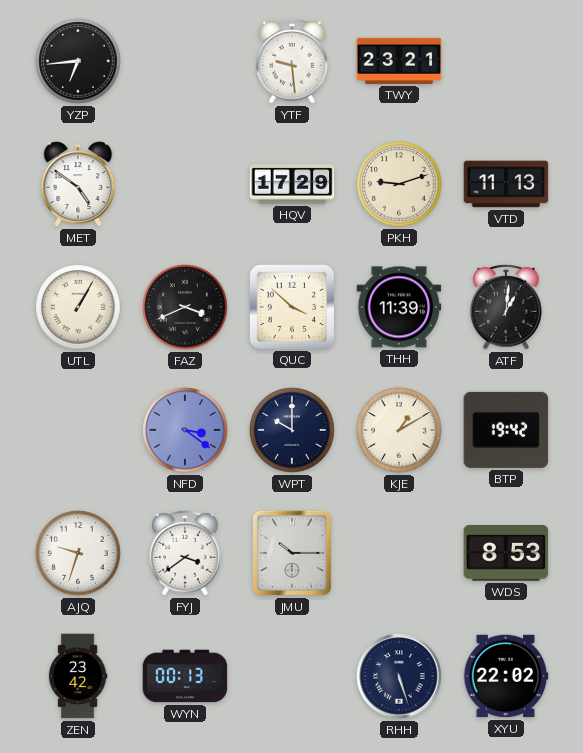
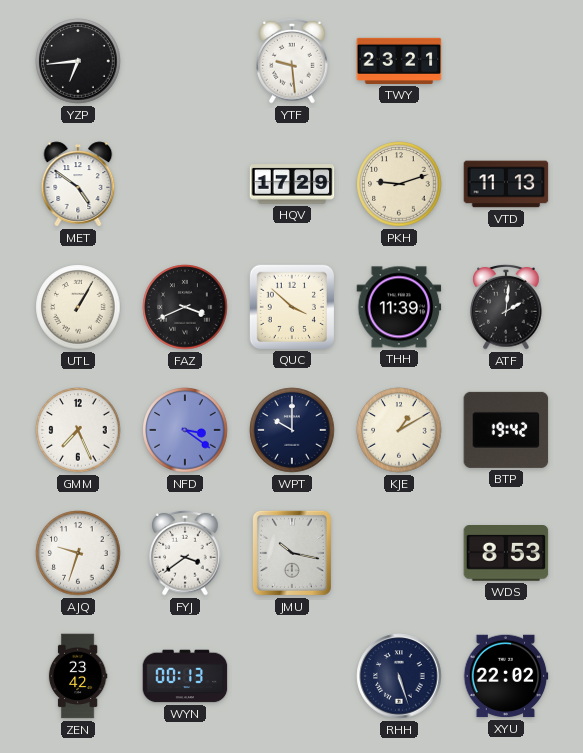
ATF: 1:01 -> 2:01 (506, 307)
GMM: none -> 7:26 (78, 430)
JMU: 10:15 -> 10:17 (292, 553)
